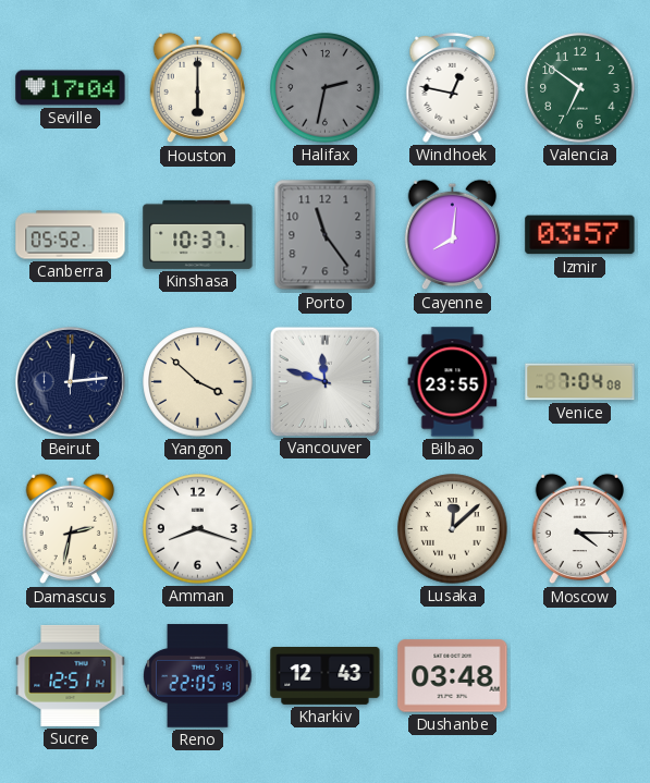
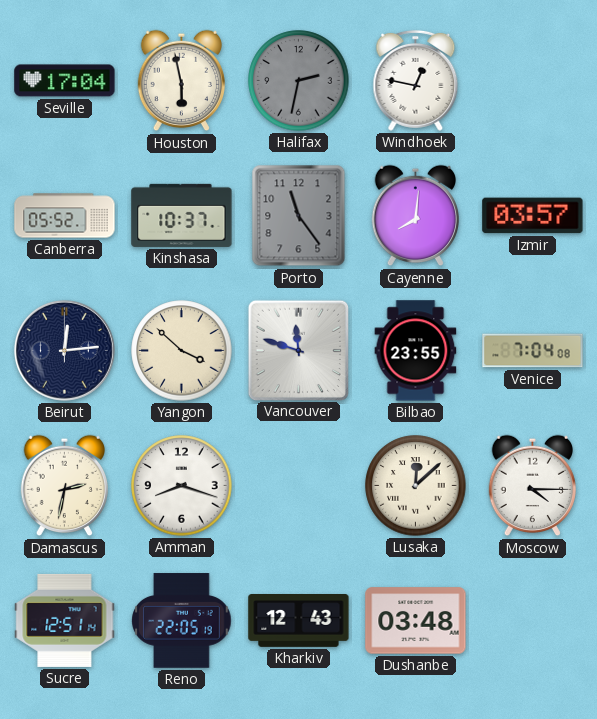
Houston: 6:00 -> 5:58 (181, 81)
Valencia: 6:51 -> none (580, 88)
